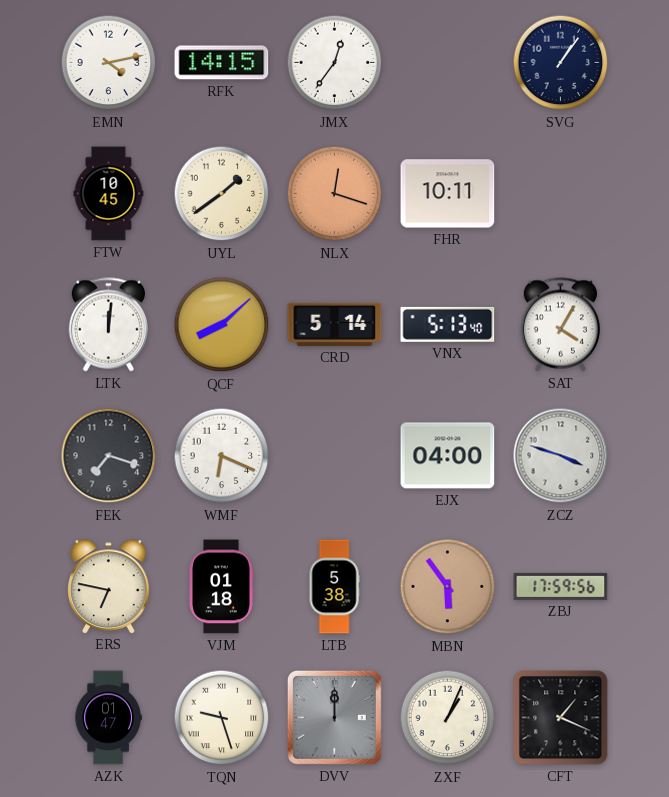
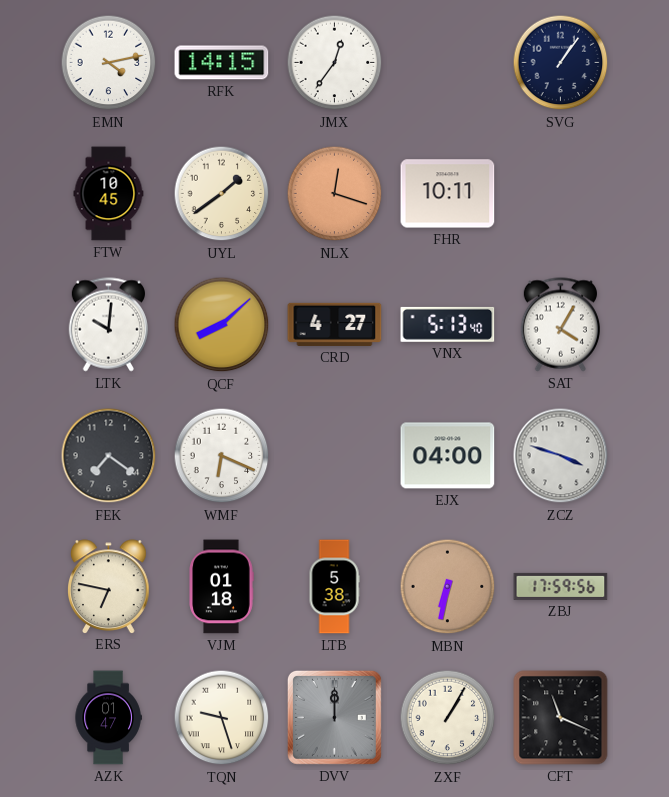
LTK: 12:01 -> 10:01 (108, 325)
CRD: 5:14 -> 4:27 (335, 324)
FEK: 7:18 -> 7:21 (109, 456)
MBN: 5:54 -> 6:32 (448, 587)
ZXF: 1:04 -> 1:05 (448, 718)
CFT: 1:19 -> 11:19 (561, 718)
